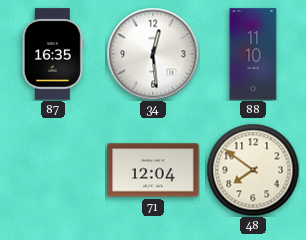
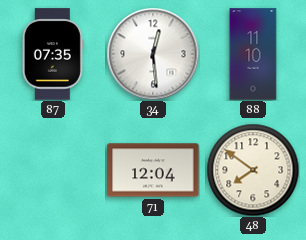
87: 16:35 -> 07:35 (53, 54)
